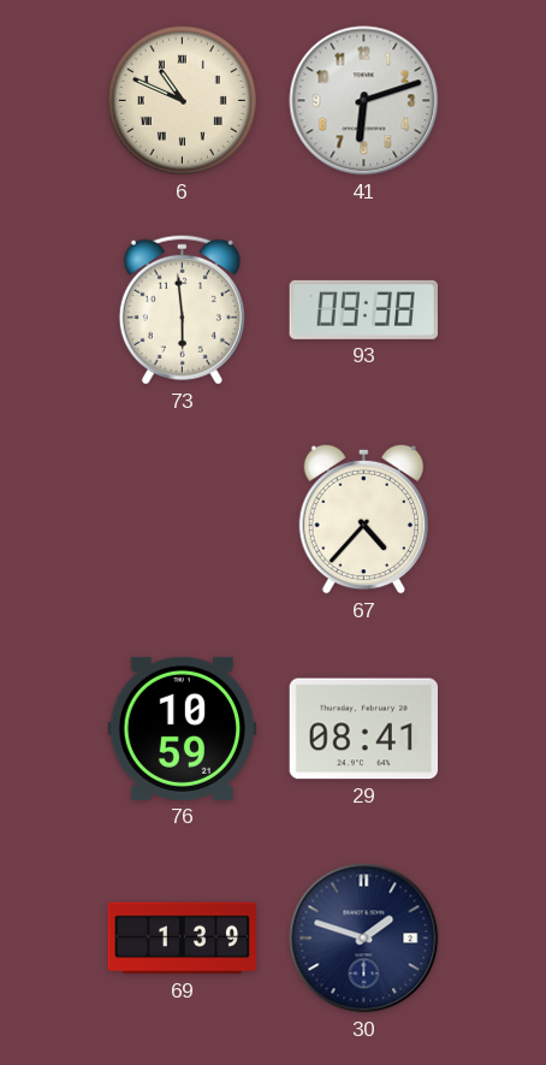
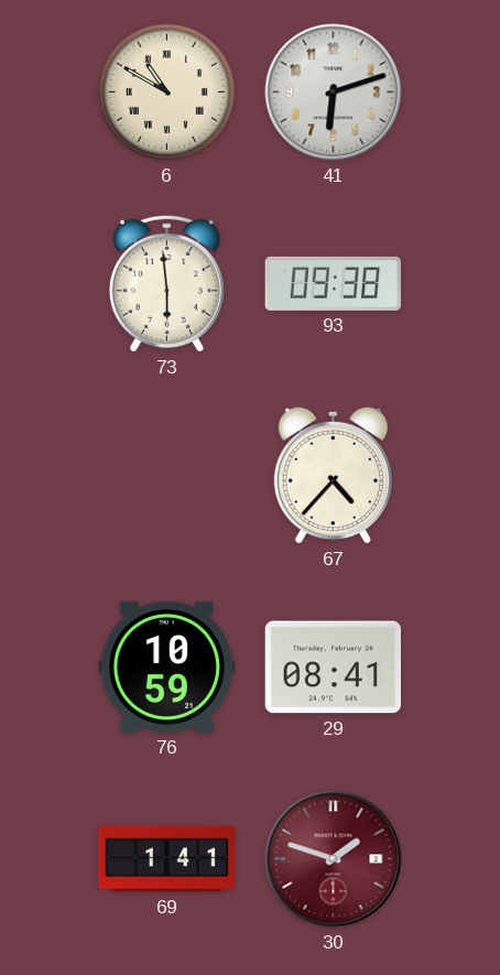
6: 10:49 -> 10:50 (166, 91)
69: 1:39 -> 1:41 (167, 859)
30 dial: navy -> burgundy (334, 859)
